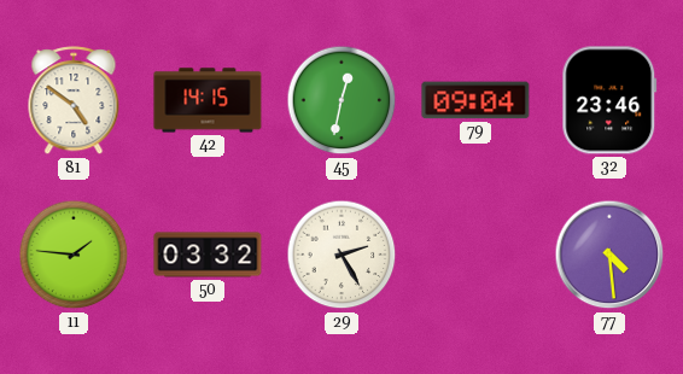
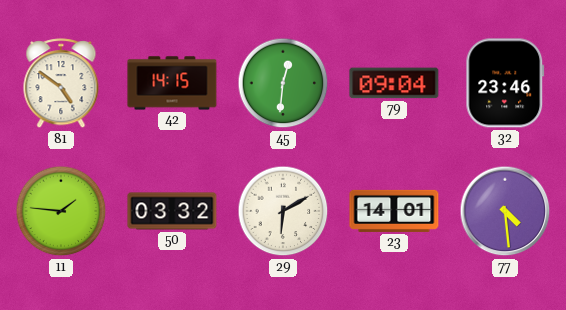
45: 12:32 -> 12:31 (283, 83)
29: 2:25 -> 6:10 (283, 211)
23: none -> 14:01 (394, 211)
